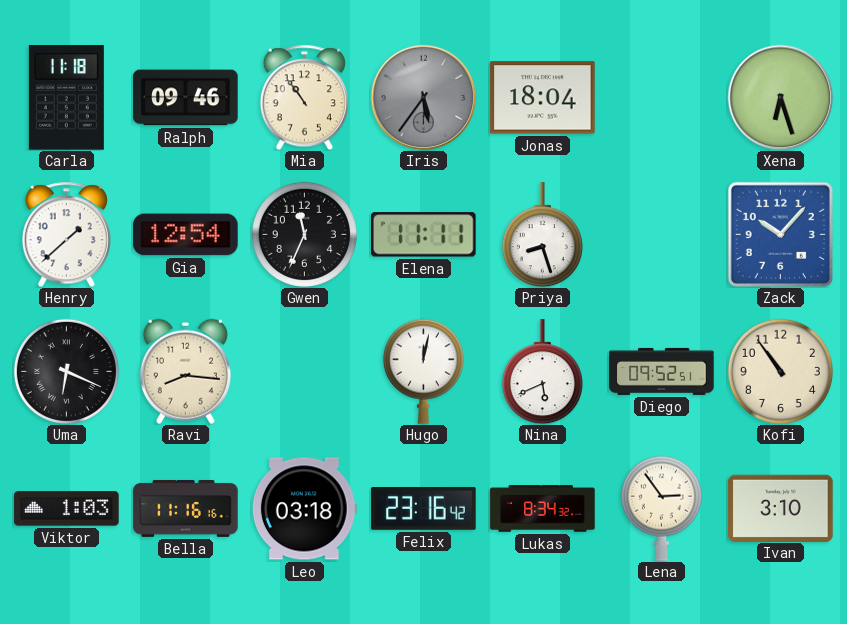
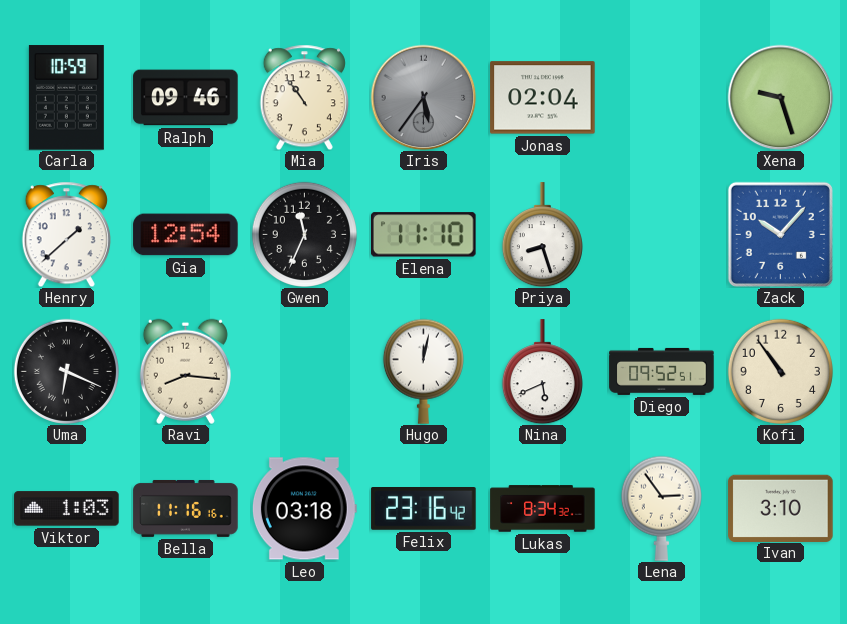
Carla: 11:18 -> 10:59 (66, 98)
Jonas: 18:04 -> 02:04 (543, 98)
Xena: 6:27 -> 9:27 (780, 97)
Elena: 11:11 -> 11:10 (424, 235)
